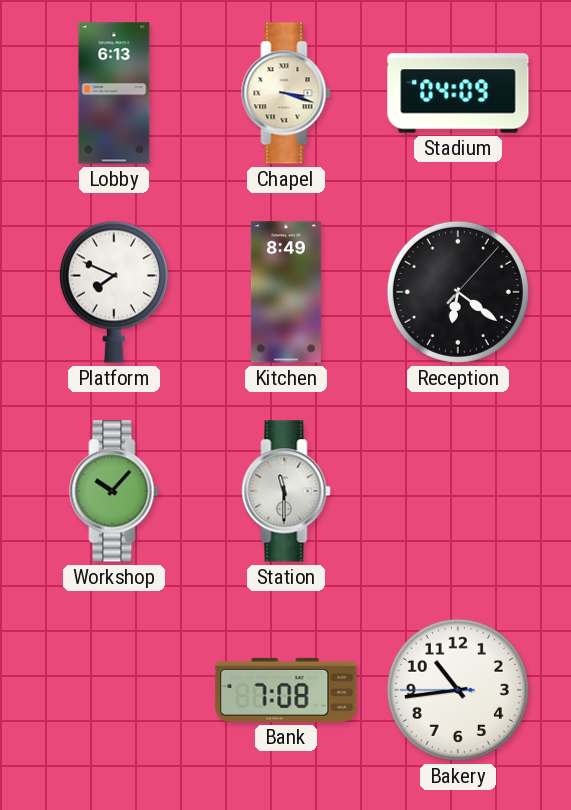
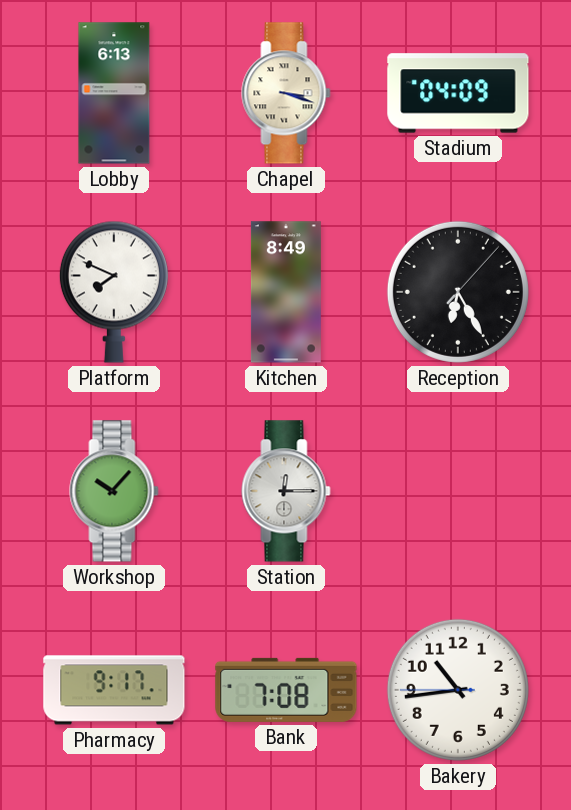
Reception: 6:21 -> 6:25 (458, 292)
Station: 11:30 -> 12:15 (286, 491)
Pharmacy: none -> 9:17 (114, 690)
